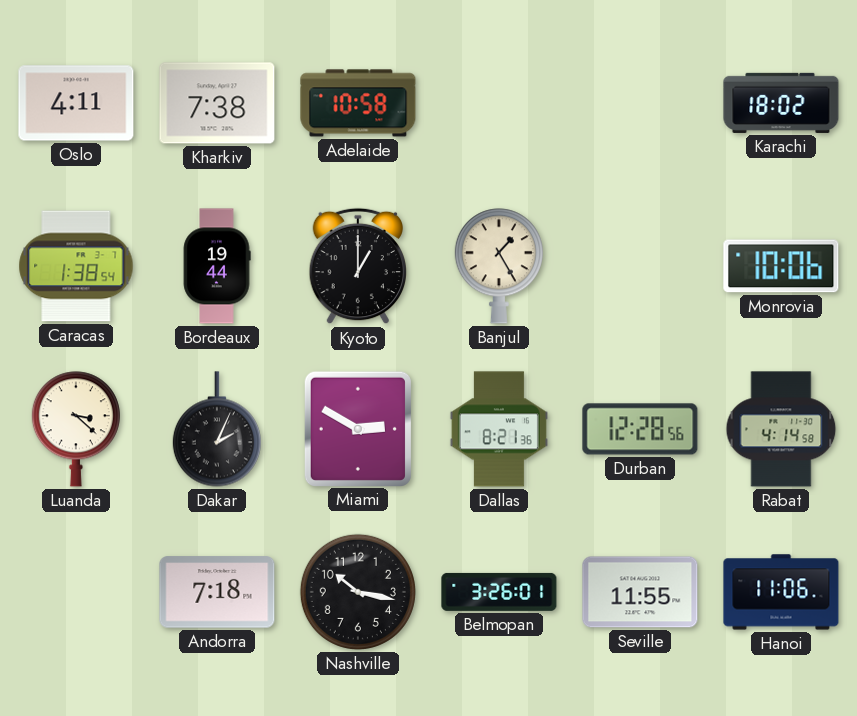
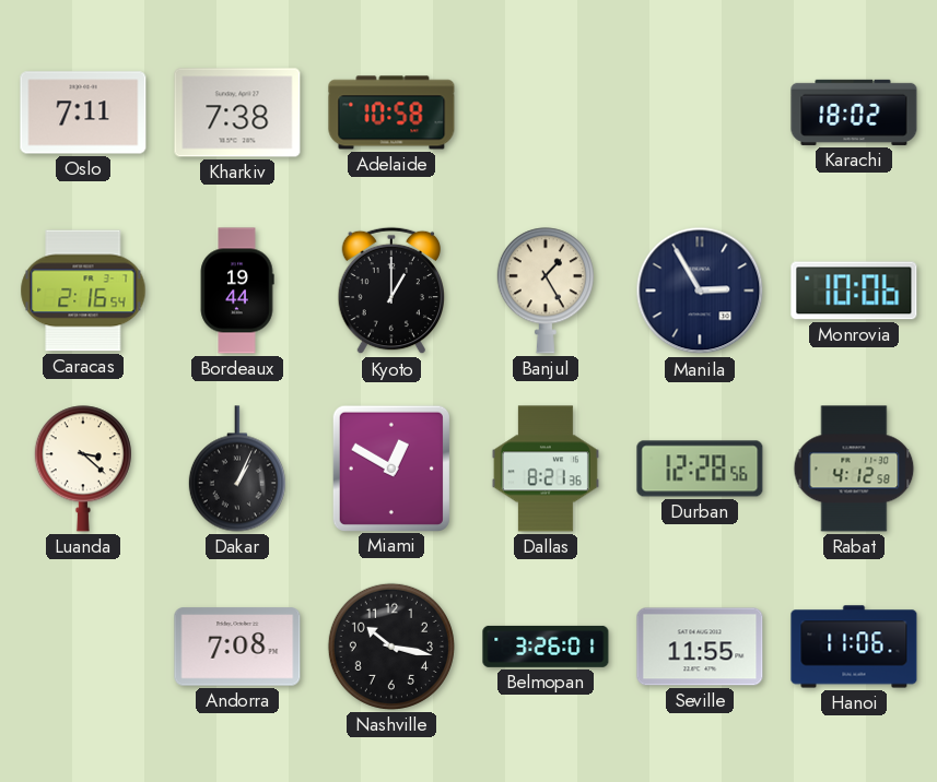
Oslo: 4:11 -> 7:11 (83, 112)
Caracas: 1:38 -> 2:16 (83, 291)
Manila: none -> 2:55 (700, 291)
Dakar: 2:04 -> 1:04 (237, 469)
Miami: 2:50 -> 12:50 (391, 467)
Rabat: 4:14 -> 4:12 (854, 469)
Andorra: 7:18 -> 7:08 (237, 647)
